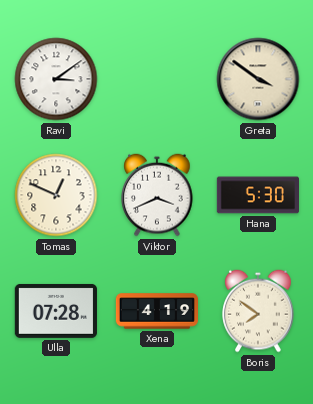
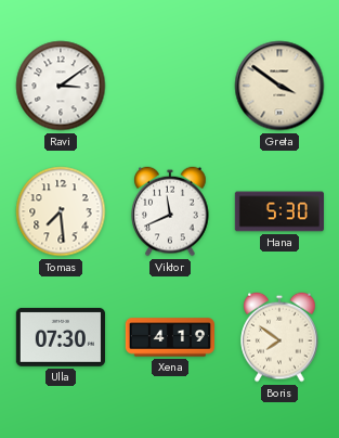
Tomas: 12:49 -> 7:29 (61, 211)
Viktor: 3:41 -> 11:41 (170, 211)
Ulla: 07:28 -> 07:30 (61, 337)
